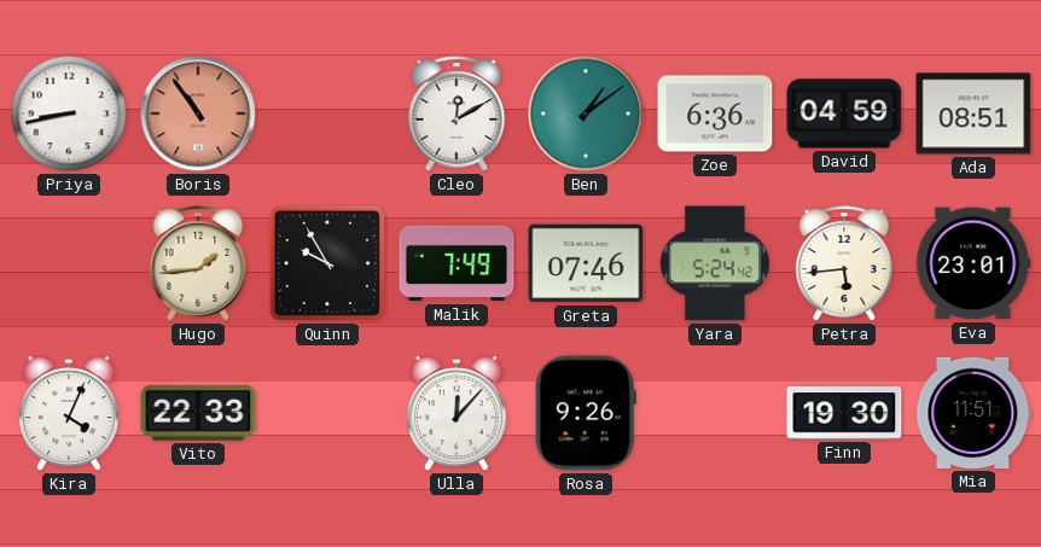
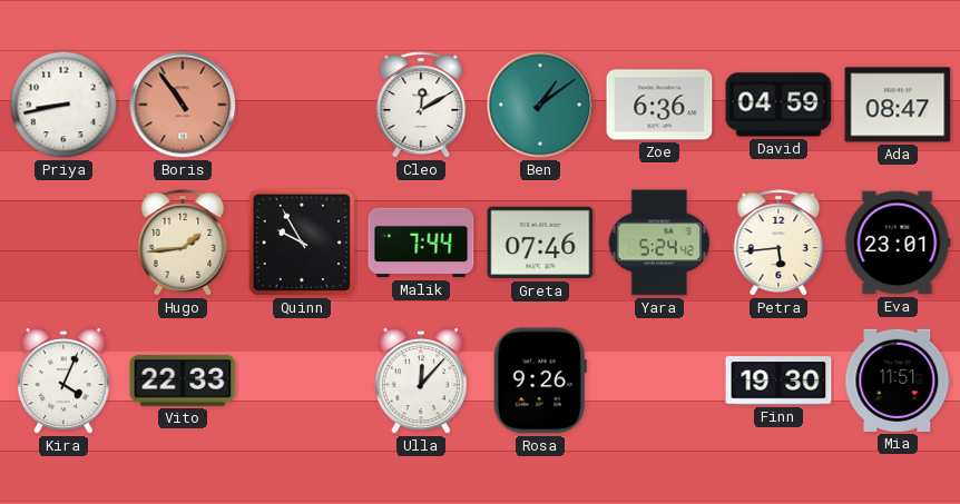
Ada: 08:51 -> 08:47 (898, 105)
Malik: 7:49 -> 7:44 (421, 243)
